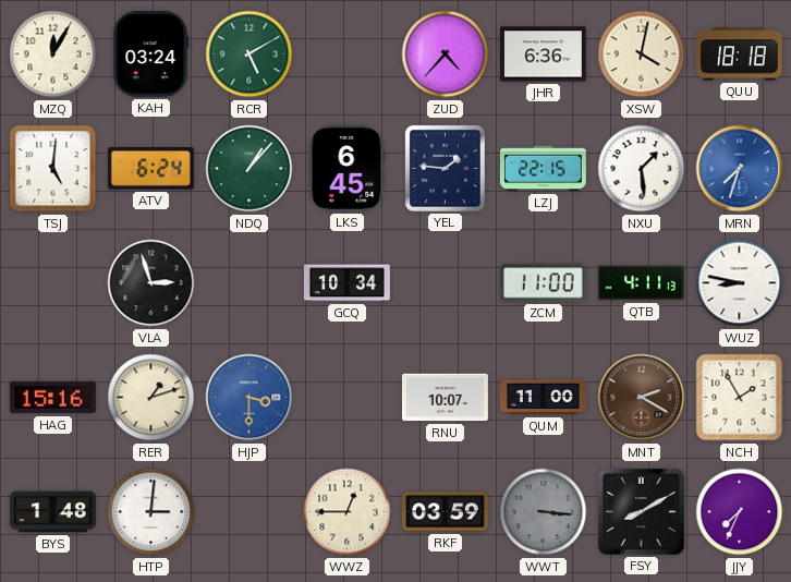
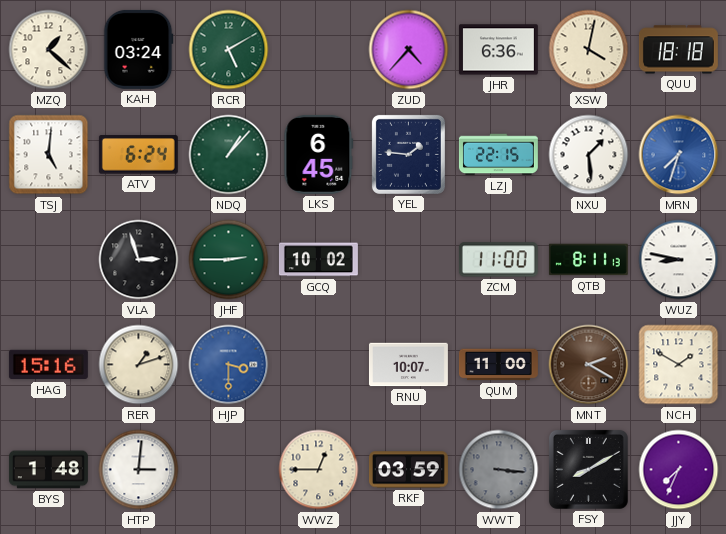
MZQ: 12:05 -> 1:22 (49, 50)
JHF: none -> 2:45 (229, 260)
GCQ: 10:34 -> 10:02 (318, 260)
QTB: 4:11 -> 8:11 (588, 260)
NCH: 1:55 -> 1:50 (679, 365)
